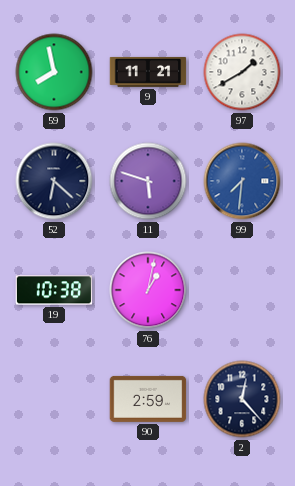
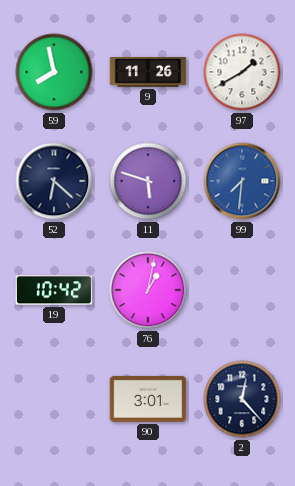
9: 11:21 -> 11:26 (148, 72)
19: 10:38 -> 10:42 (54, 290)
90: 2:59 -> 3:01 (148, 399)
